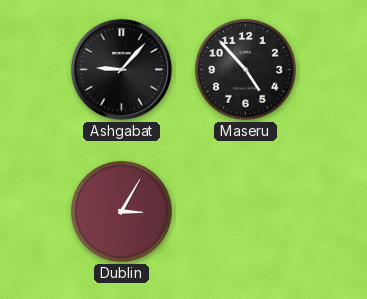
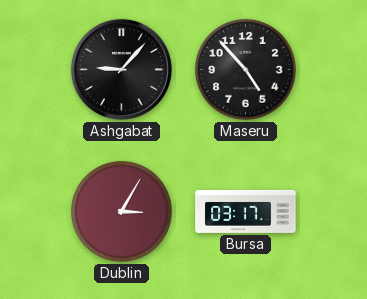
Bursa: none -> 03:17 (246, 211)
